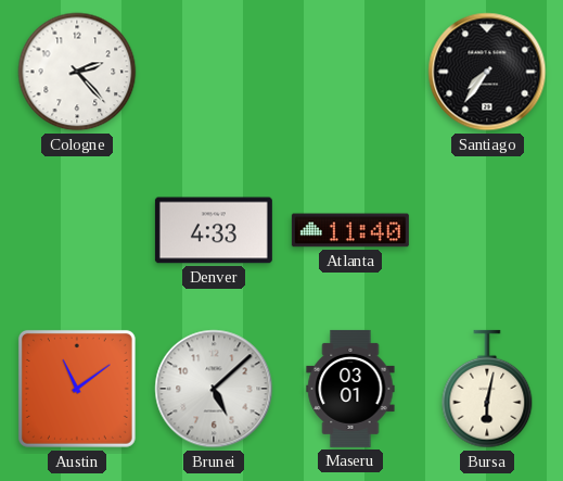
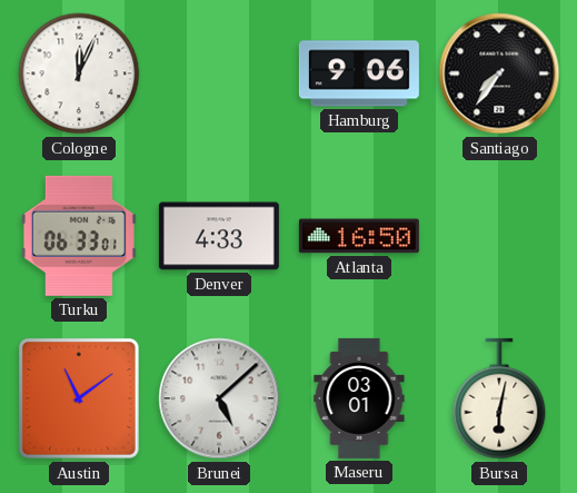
Cologne: 2:23 -> 12:04 (79, 73)
Hamburg: none -> 9:06 (359, 73)
Turku: none -> 06:33 (79, 236)
Atlanta: 11:40 -> 16:50 (359, 236)
